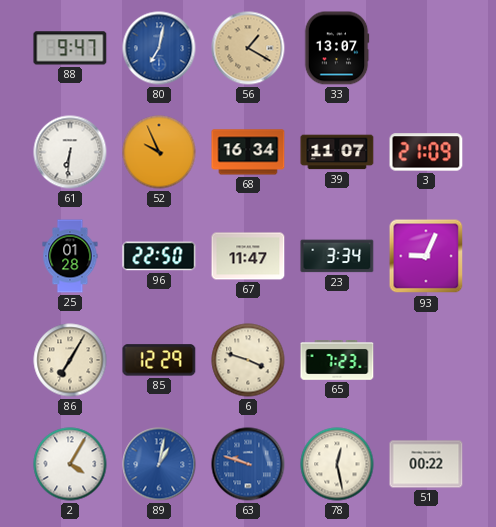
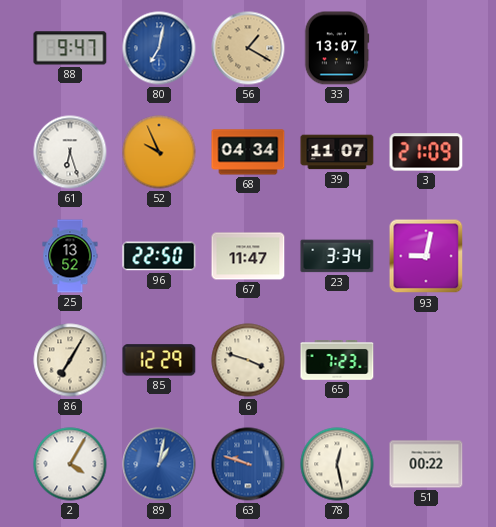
61: 6:31 -> 6:27 (70, 152)
68: 16:34 -> 04:34 (248, 152)
25: 01:28 -> 13:52 (70, 256)
93: 9:04 -> 9:02 (426, 256)
